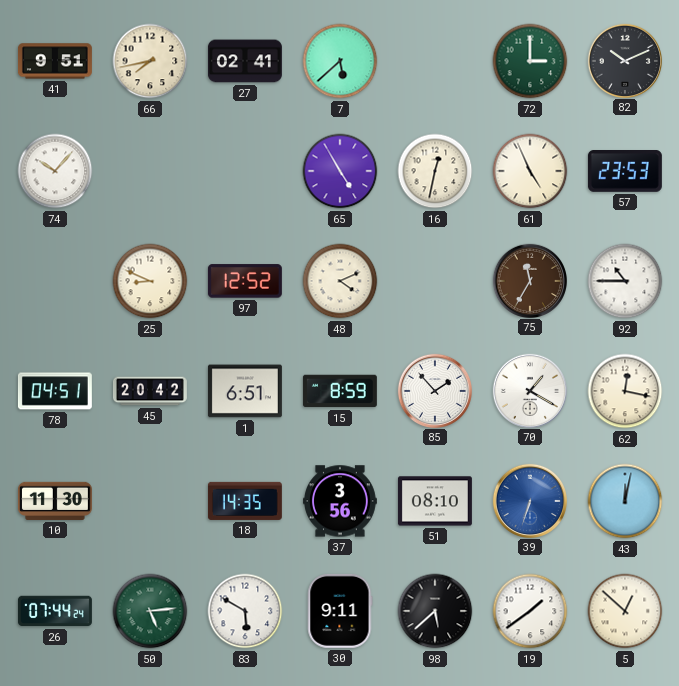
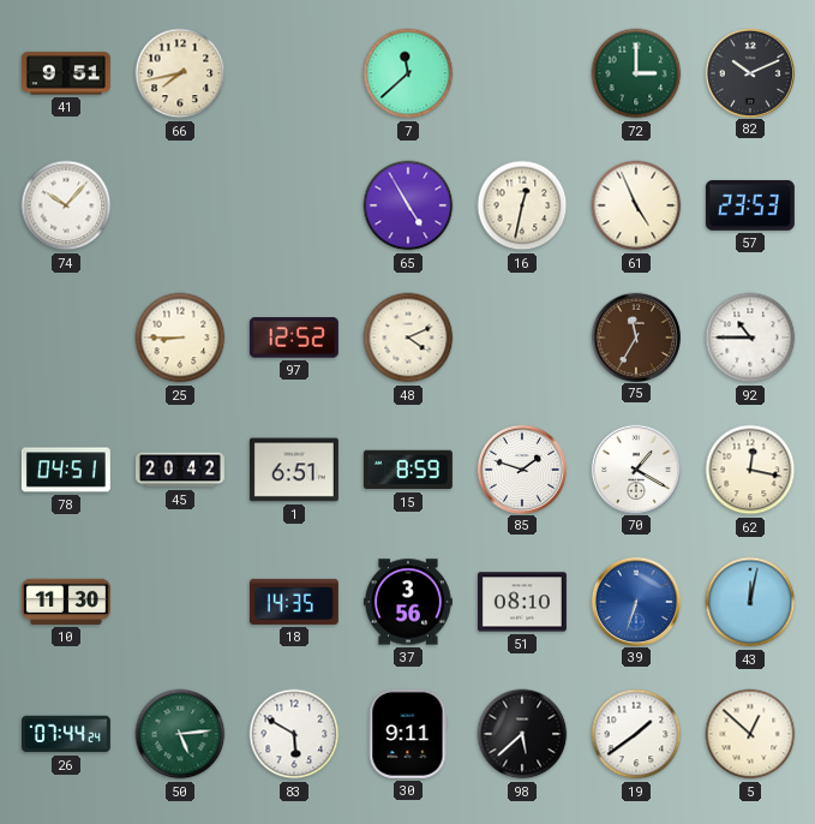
27: 02:41 -> none (245, 61)
7: 5:38 -> 11:38 (408, 73)
25: 8:49 -> 8:45 (180, 338)
85: 1:53 -> 1:48 (521, 468)
